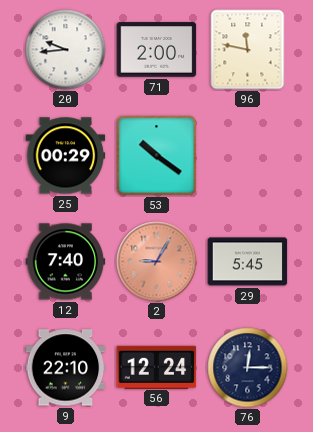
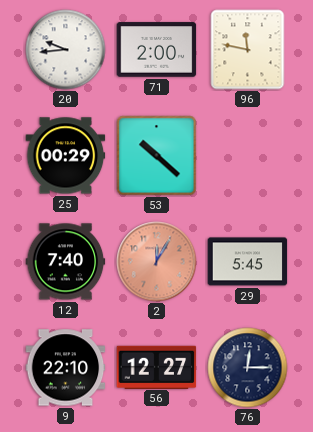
53: 10:21 -> 10:22 (157, 156)
2: 9:05 -> 12:05 (157, 262)
56: 12:24 -> 12:27 (157, 367)
